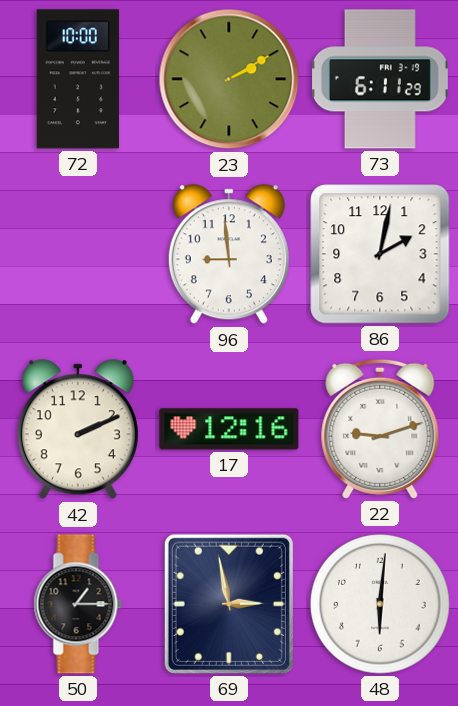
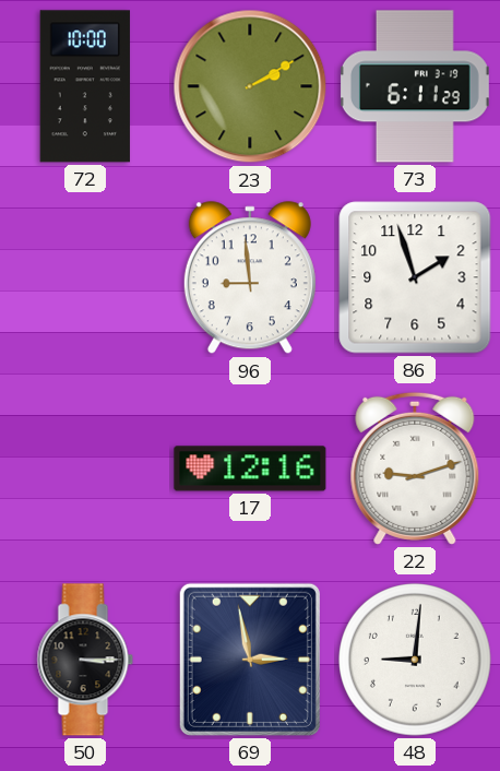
86: 2:02 -> 1:57 (415, 277)
42: 2:11 -> none (78, 430)
50: 1:15 -> 3:15 (85, 660)
48: 6:01 -> 9:01 (416, 661)
